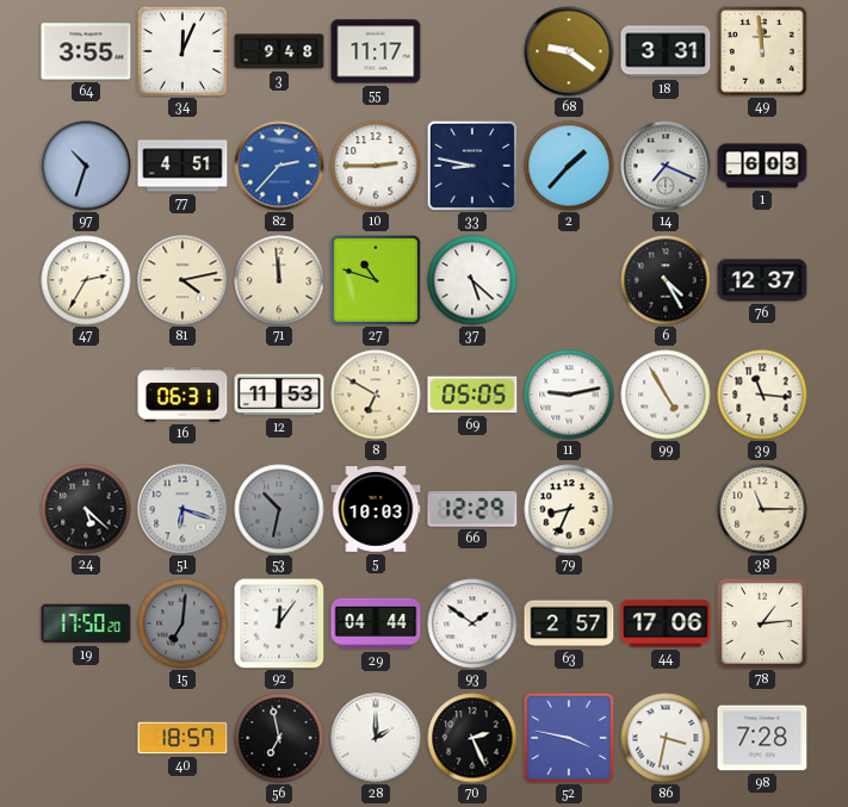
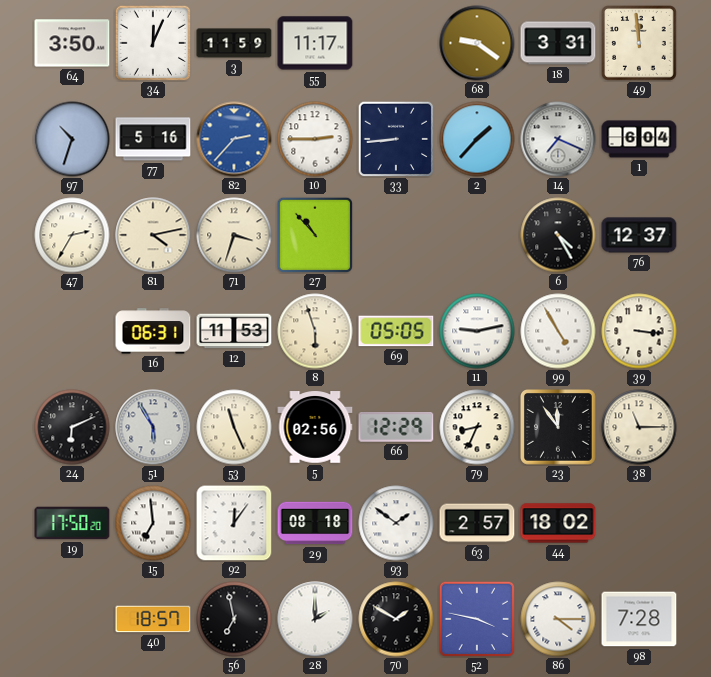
64: 3:55 -> 3:50 (72, 43)
3: 9:48 -> 11:59 (234, 43)
77: 4:51 -> 5:16 (153, 139)
33: 8:47 -> 8:44 (396, 139)
1: 6:03 -> 6:04 (639, 139)
71: 11:59 -> 3:33 (234, 235)
27: 10:48 -> 10:53 (314, 234)
37: 5:22 -> none (472, 280)
8: 6:50 -> 5:57 (315, 331)
39: 11:16 -> 3:16 (639, 331)
24: 5:22 -> 6:11 (72, 427)
51: 6:18 -> 5:55 (153, 427)
53: 10:32 -> 11:26 (234, 427)
53 dial: grey -> cream (234, 427)
5: 10:03 -> 02:56 (315, 427)
23: none -> 11:54 (559, 428)
15: 7:01 -> 6:59 (153, 523)
15 dial: grey -> white (153, 523)
29: 04:44 -> 08:18 (315, 523)
44: 17:06 -> 18:02 (558, 523)
78: 1:14 -> none (763, 625)
70: 2:26 -> 1:50 (396, 619)
86: 3:32 -> 4:15 (558, 619)
